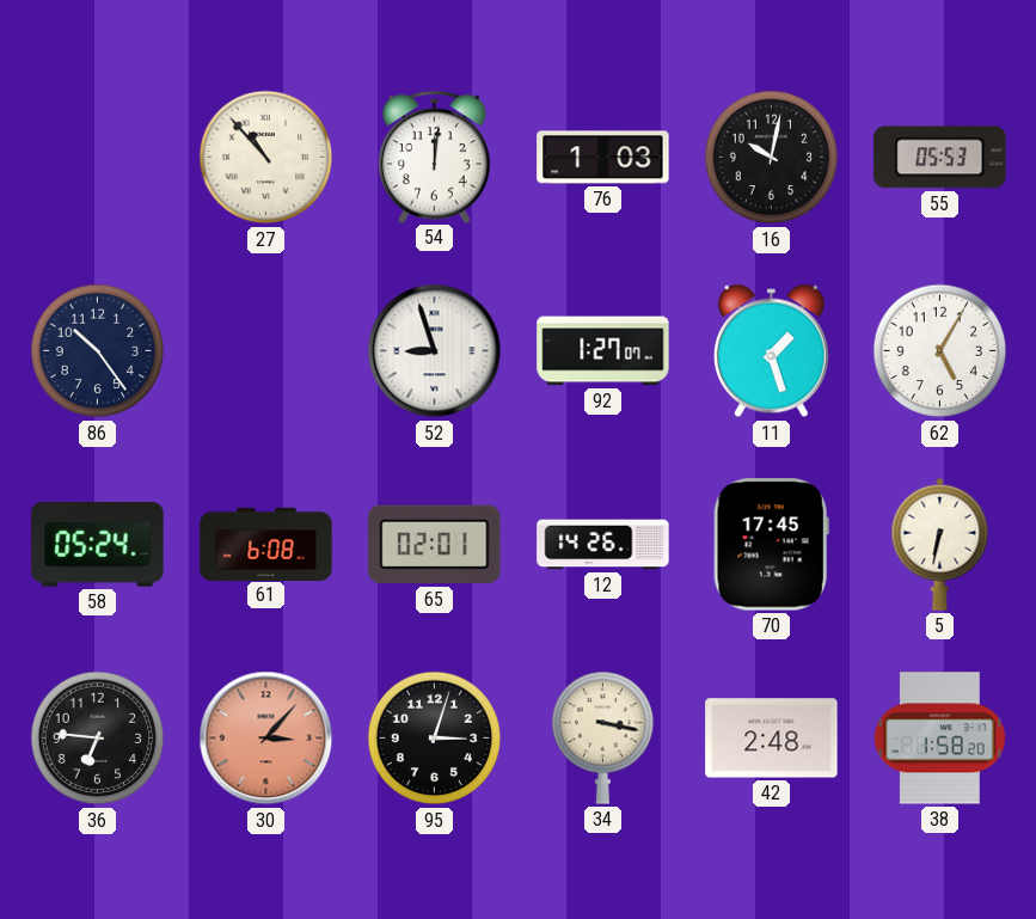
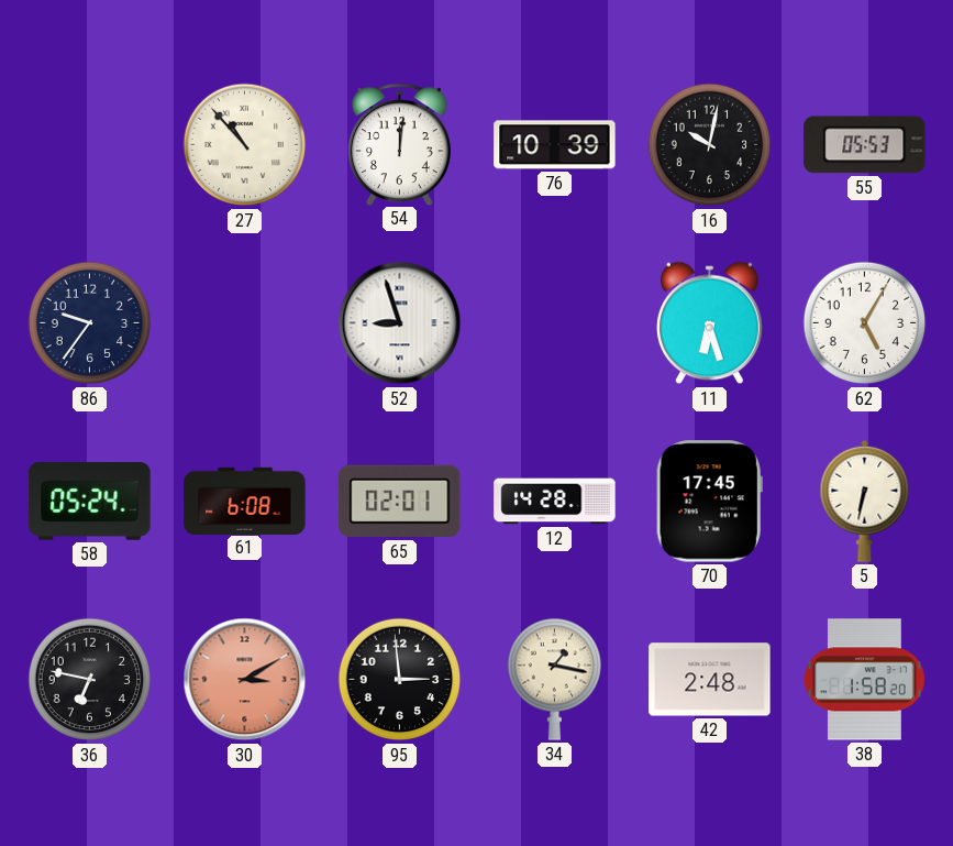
76: 1:03 -> 10:39 (555, 145)
86: 10:24 -> 9:36 (90, 323)
92: 1:27 -> none (603, 351)
11: 1:27 -> 6:27 (709, 323)
12: 14:26 -> 14:28 (555, 502)
36: 6:46 -> 6:47 (90, 680)
30: 3:07 -> 3:10 (245, 680)
95: 3:03 -> 2:59 (400, 680)
34: 3:17 -> 1:17 (555, 679)
